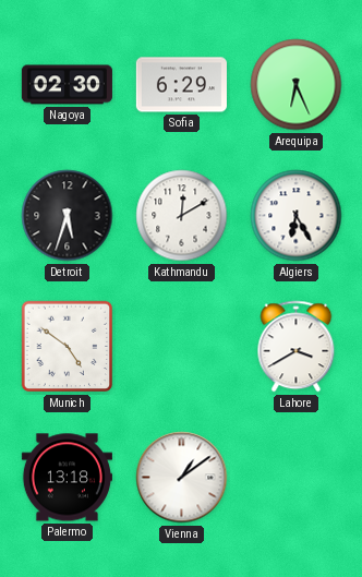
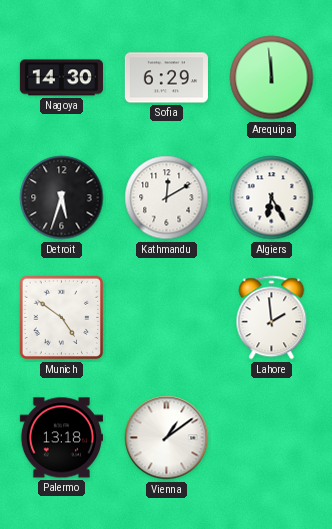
Nagoya: 02:30 -> 14:30 (61, 78)
Arequipa: 6:26 -> 11:59 (272, 78)
Lahore: 3:40 -> 1:59 (272, 318)
